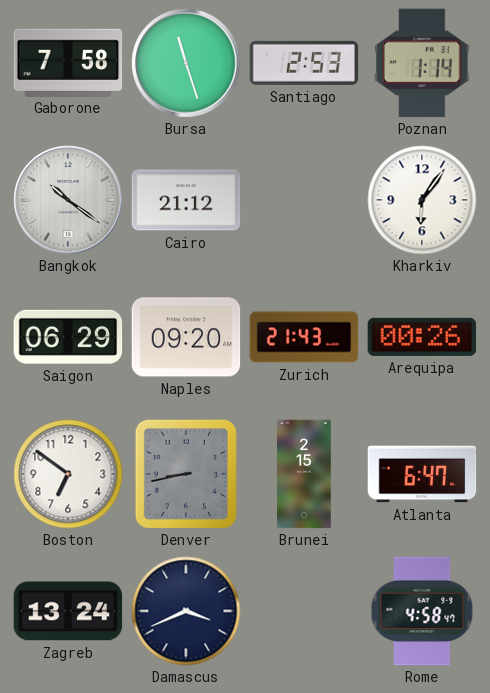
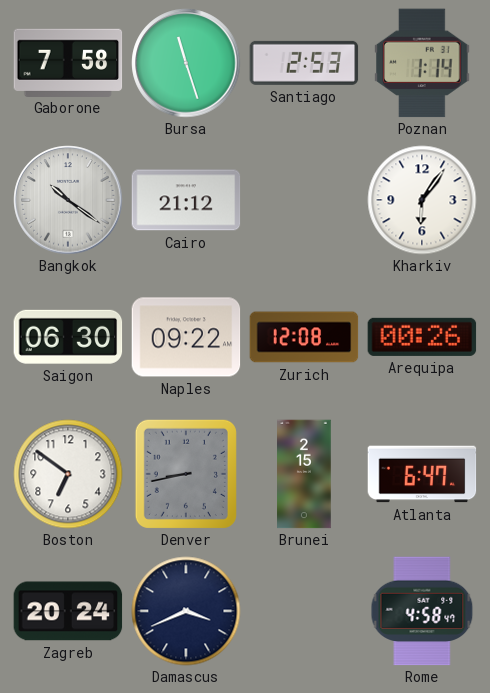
Saigon: 06:29 -> 06:30 (68, 337)
Naples: 09:20 -> 09:22 (186, 337)
Zurich: 21:43 -> 12:08 (304, 337)
Zagreb: 13:24 -> 20:24 (68, 611)
